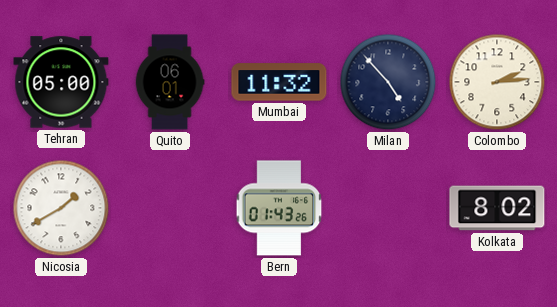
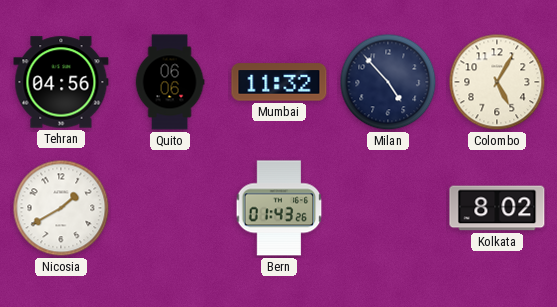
Tehran: 05:00 -> 04:56 (61, 82)
Quito: 06:01 -> 06:06 (170, 82)
Colombo: 2:14 -> 5:05 (497, 82)
